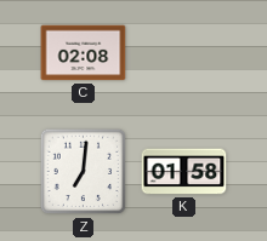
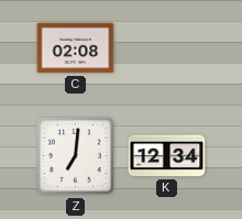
K: 01:58 -> 12:34 (167, 156)
